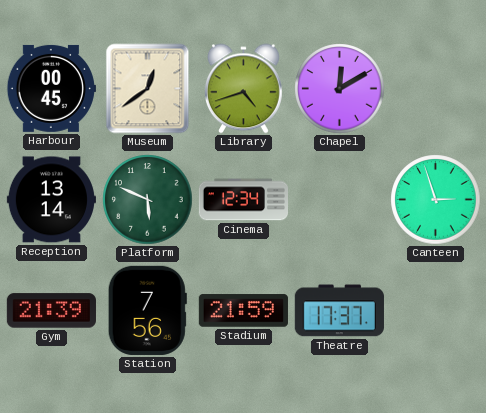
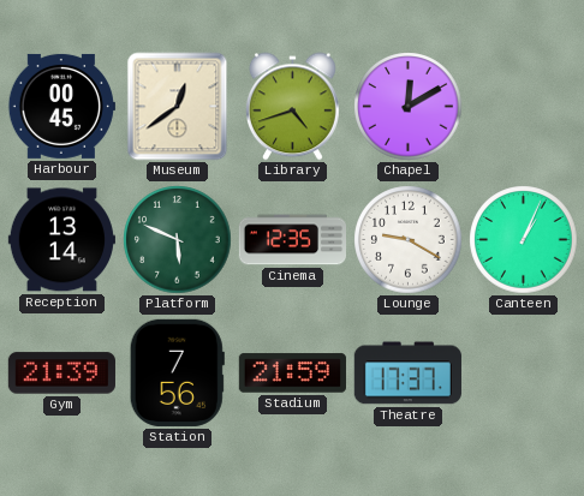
Cinema: 12:34 -> 12:35 (292, 240)
Lounge: none -> 9:20 (409, 240)
Canteen: 2:57 -> 1:04 (524, 240)
